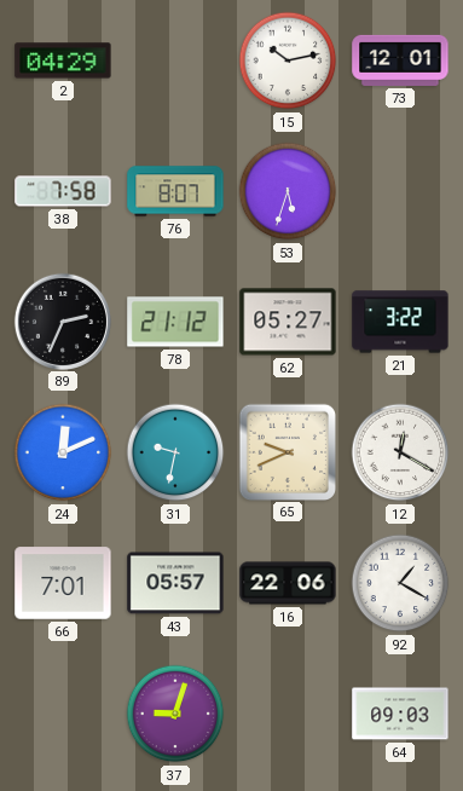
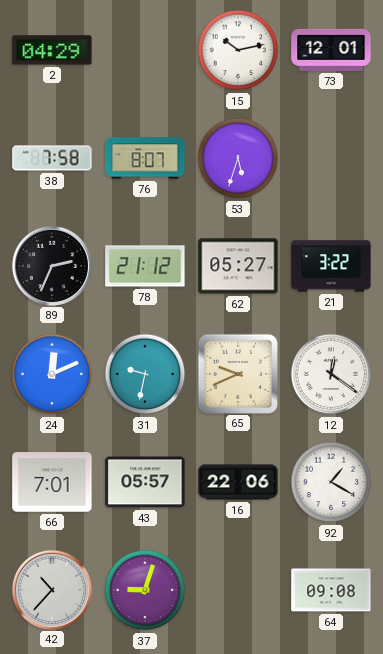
12: 12:20 -> 12:21 (331, 374)
42: none -> 10:37 (51, 589)
64: 09:03 -> 09:08 (331, 590)
